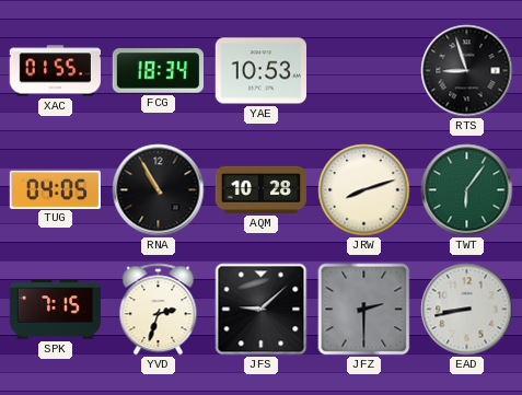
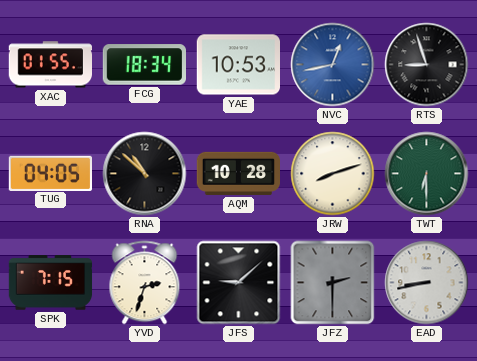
NVC: none -> 12:43 (333, 65)
RNA: 10:55 -> 10:52 (145, 174)
TWT: 6:06 -> 6:30 (427, 174)
